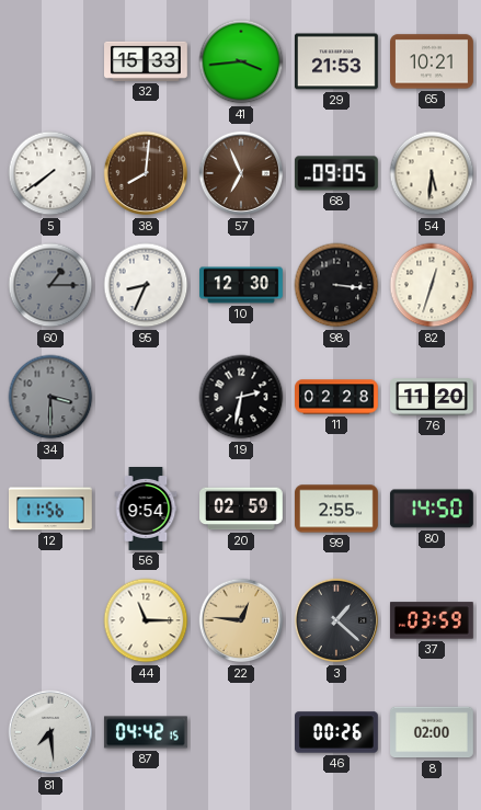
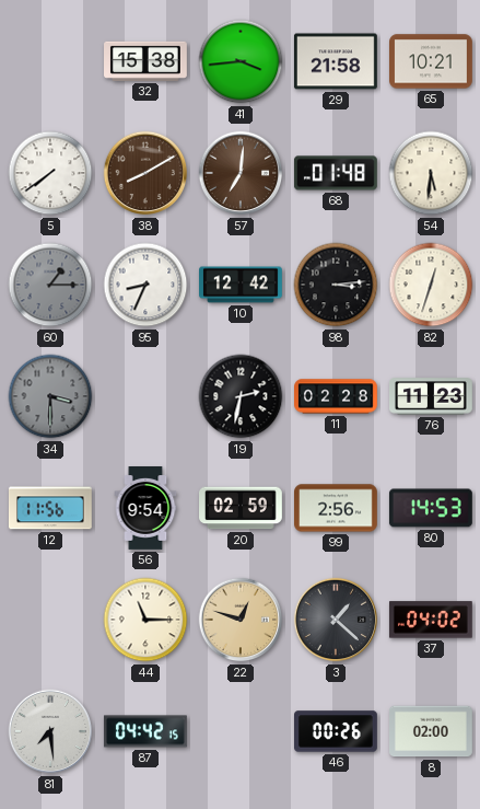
32: 15:33 -> 15:38 (147, 61)
29: 21:53 -> 21:58 (336, 61)
38: 8:01 -> 8:10 (145, 173)
57: 6:56 -> 7:01 (241, 173)
68: 09:05 -> 01:48 (336, 173)
10: 12:30 -> 12:42 (242, 285)
98: 3:16 -> 3:14 (336, 285)
76: 11:20 -> 11:23 (432, 396)
99: 2:55 -> 2:56 (337, 508)
80: 14:50 -> 14:53 (431, 508)
22: 12:46 -> 12:48 (241, 620)
37: 03:59 -> 04:02 (431, 620)
